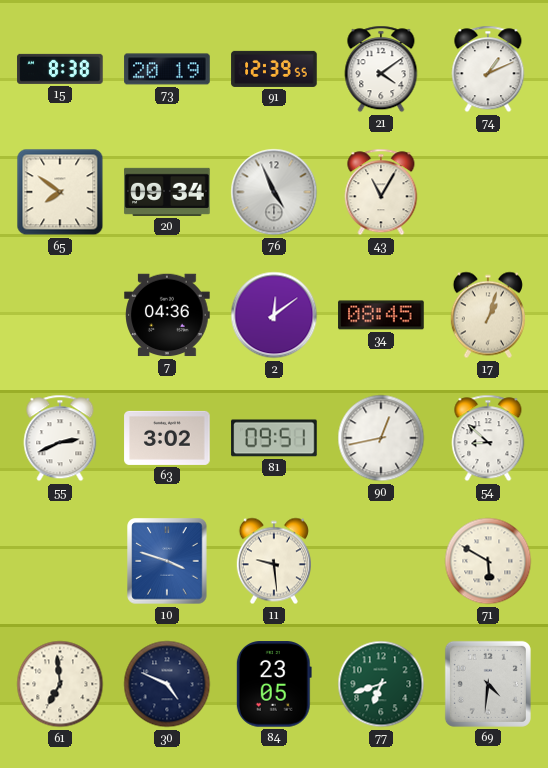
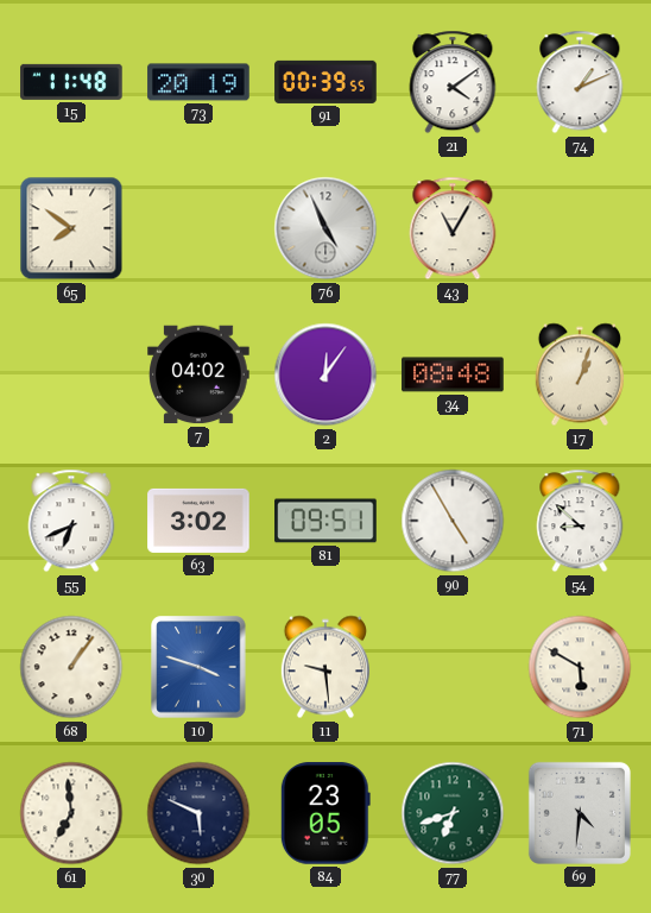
15: 8:38 -> 11:48 (71, 82)
91: 12:39 -> 00:39 (325, 82)
20: 09:34 -> none (167, 192)
7: 04:36 -> 04:02 (198, 374)
2: 12:09 -> 12:06 (325, 374)
34: 08:45 -> 08:48 (453, 374)
55: 2:41 -> 6:41 (71, 521)
90: 12:43 -> 4:55 (453, 521)
68: none -> 1:06 (71, 667)
30: 4:49 -> 5:49 (198, 813)
